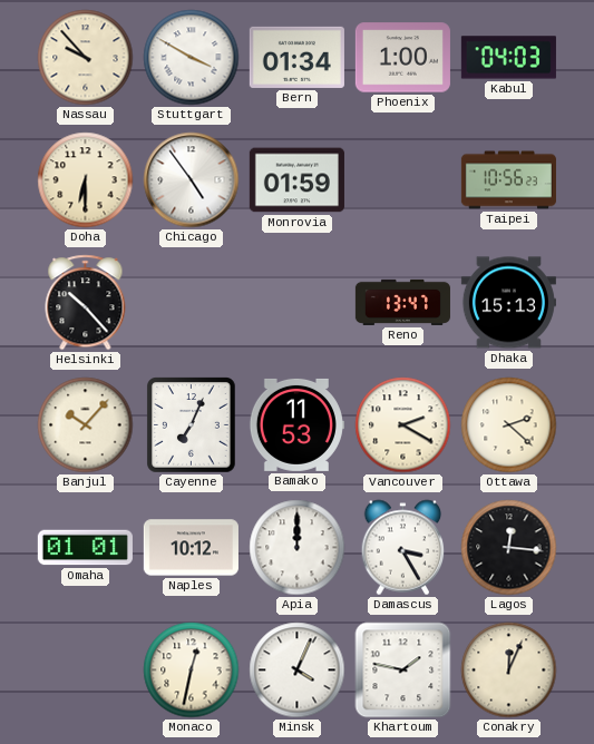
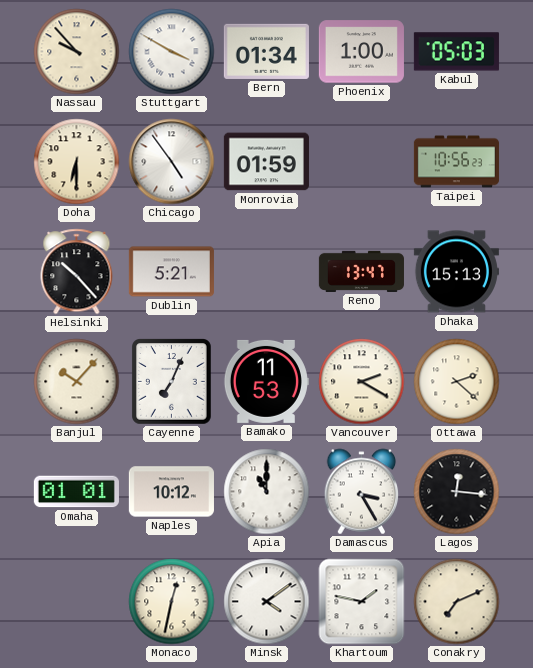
Kabul: 04:03 -> 05:03 (456, 52)
Dublin: none -> 5:21 (171, 272)
Apia: 12:00 -> 11:00 (267, 492)
Minsk: 4:04 -> 4:09 (267, 602)
Conakry: 12:04 -> 7:11 (457, 602)
